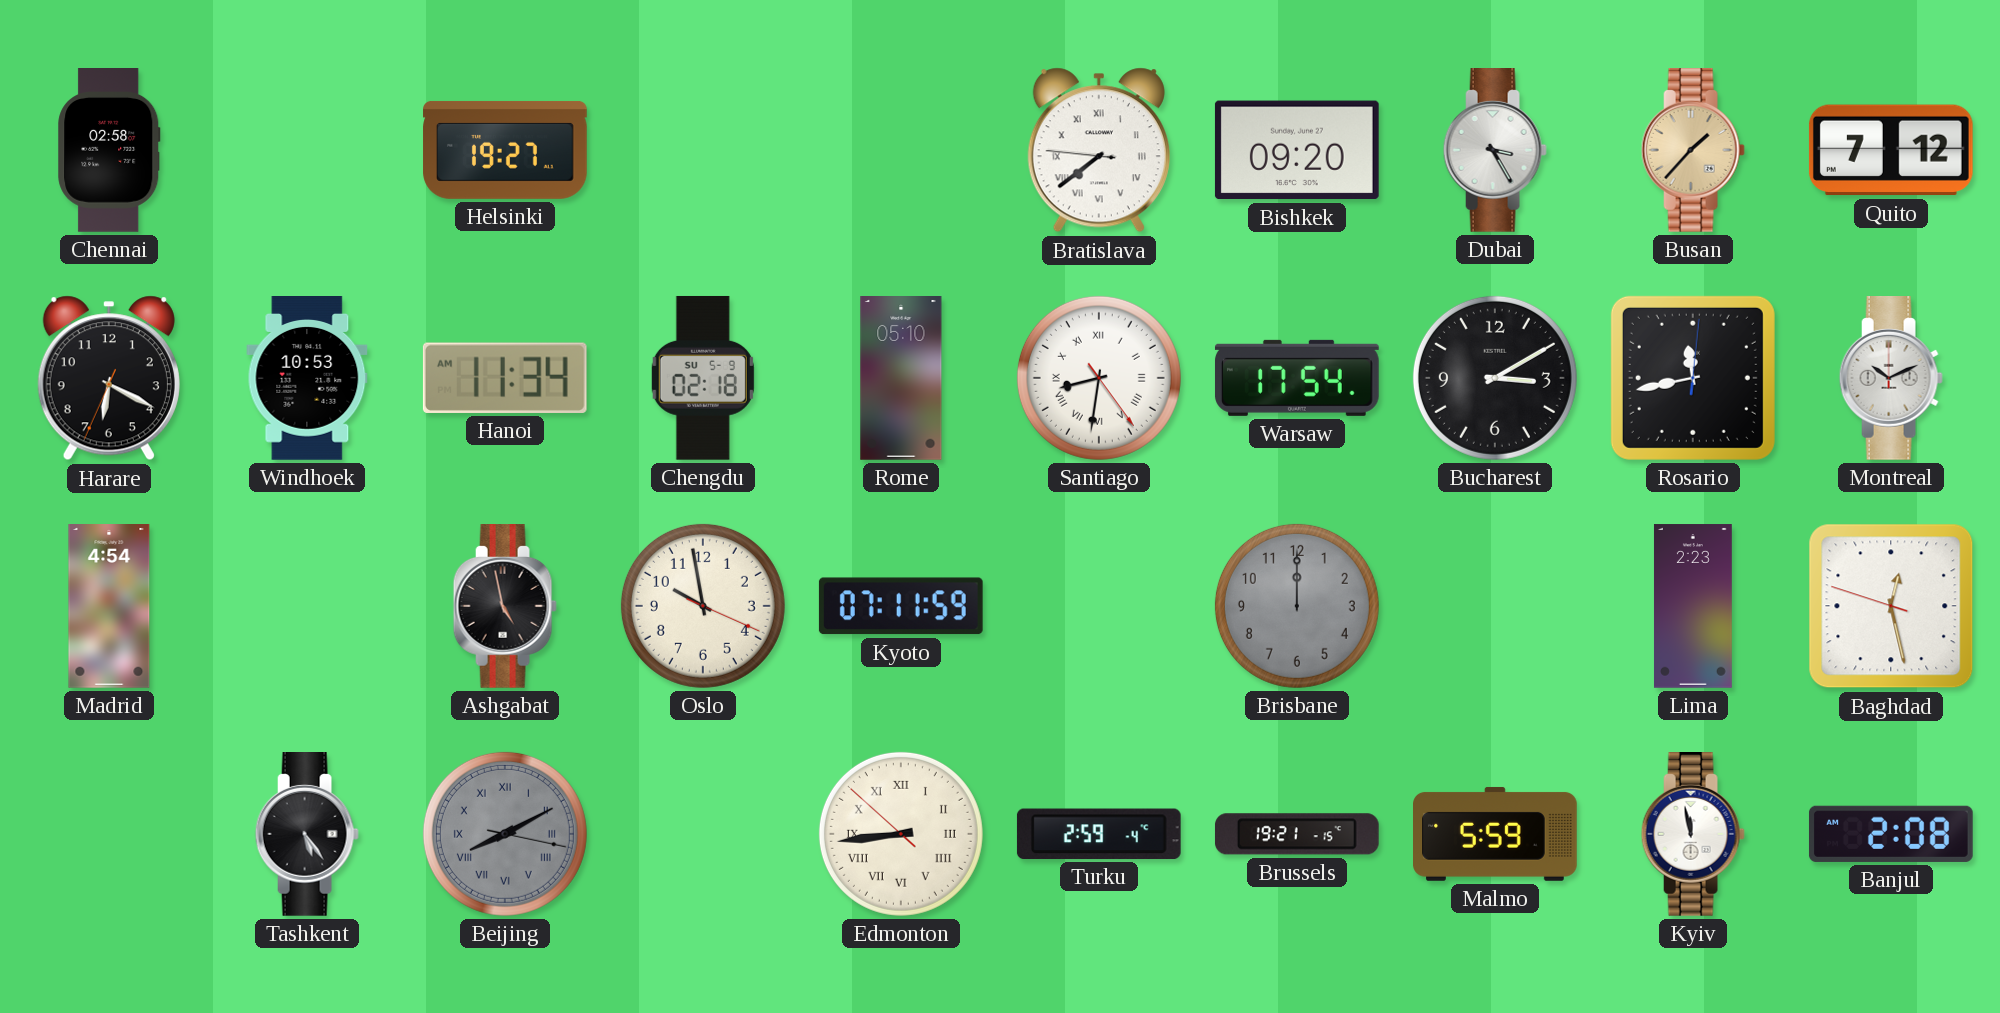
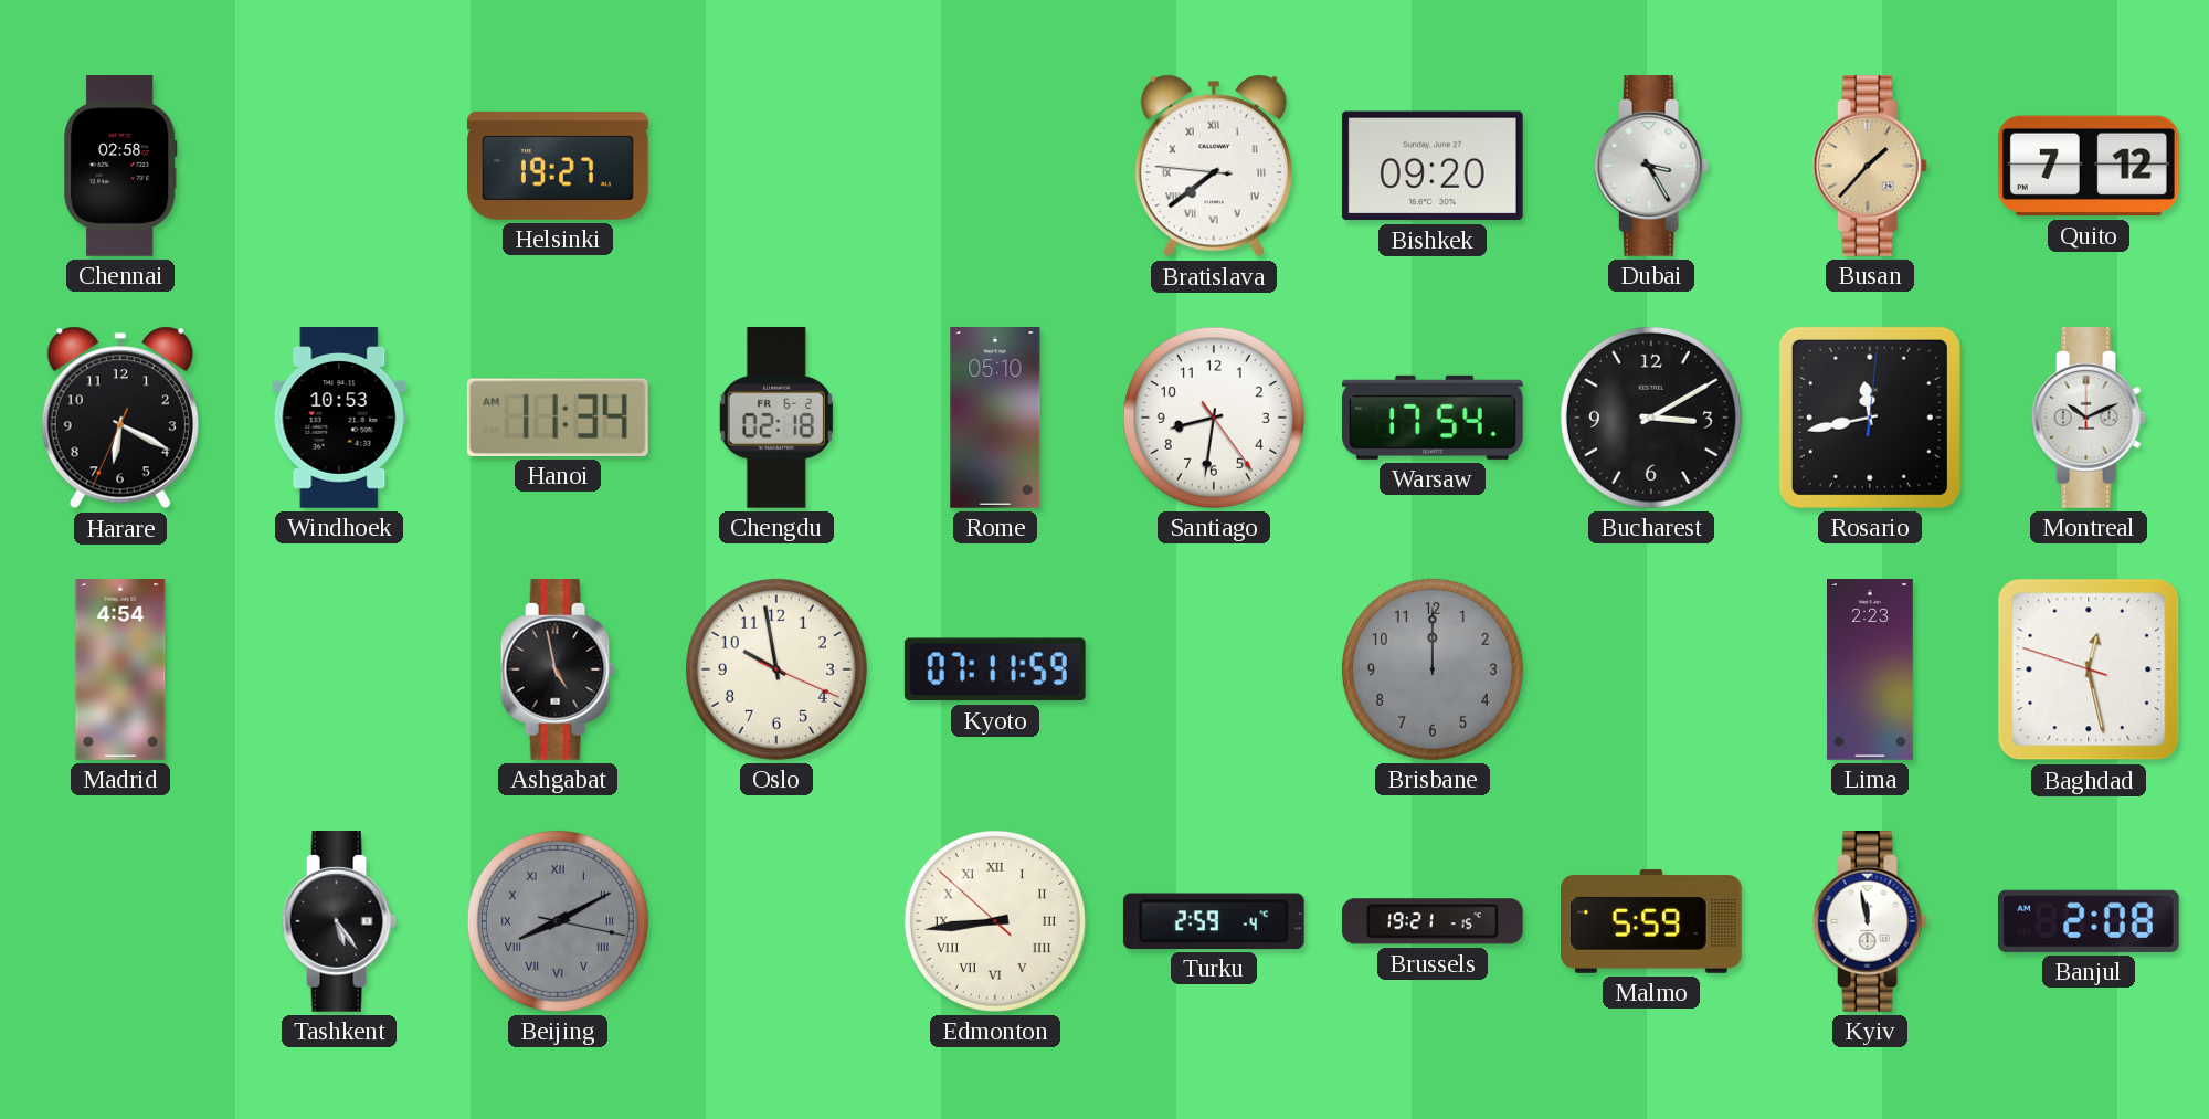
Chengdu date: SU 5-9 -> FR 6-2 (776, 418)
Santiago numerals: Roman -> Arabic (1214, 418)
